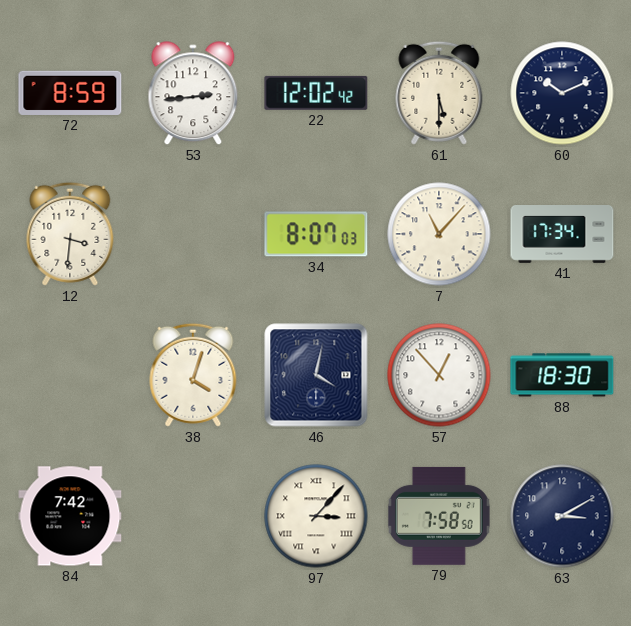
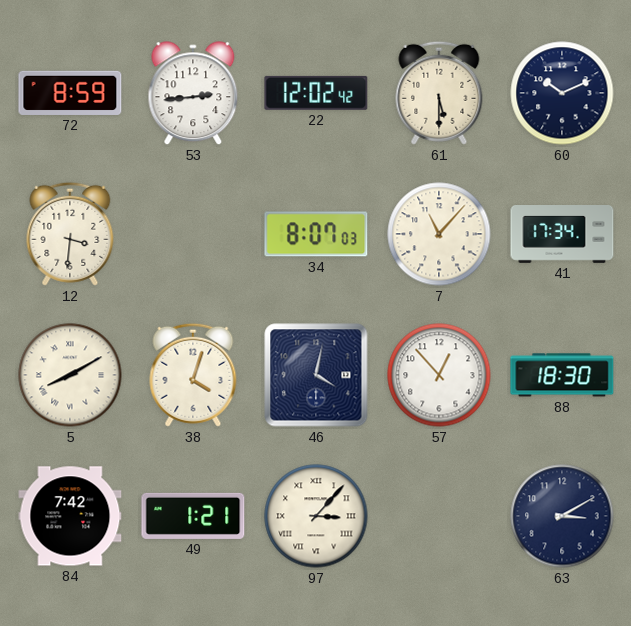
5: none -> 8:10 (70, 375)
49: none -> 1:21 (193, 516)
79: 7:58 -> none (439, 516)
